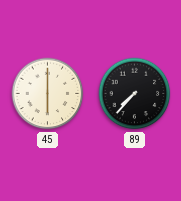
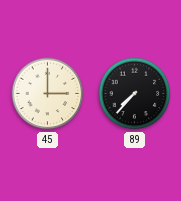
45: 6:00 -> 3:00 (48, 94)
